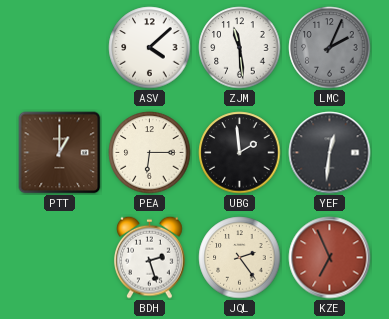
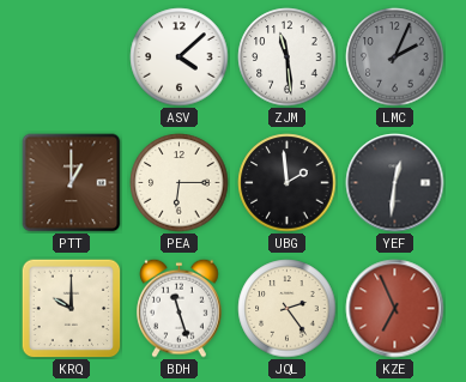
KRQ: none -> 10:00 (71, 308)
BDH: 2:27 -> 11:27 (180, 308)
